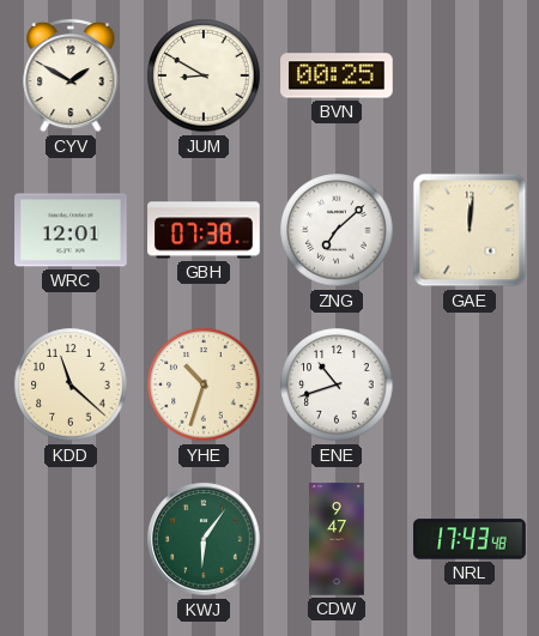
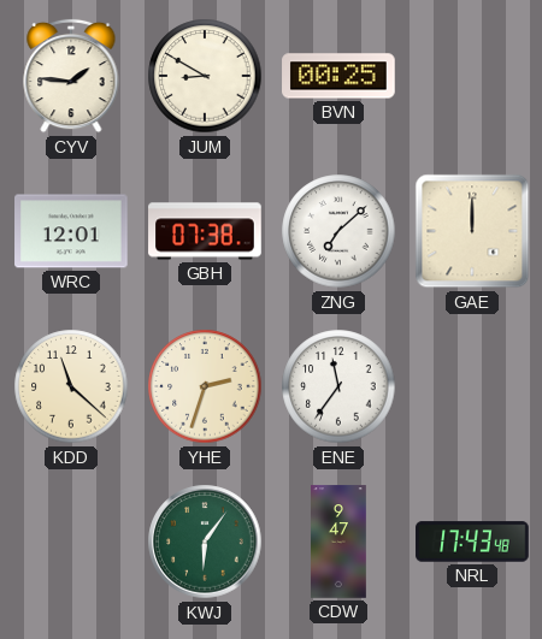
CYV: 1:50 -> 1:46 (71, 76)
GAE: 12:01 -> 12:00 (472, 231)
YHE: 10:33 -> 2:33 (205, 386)
ENE: 10:42 -> 11:36 (338, 386)
